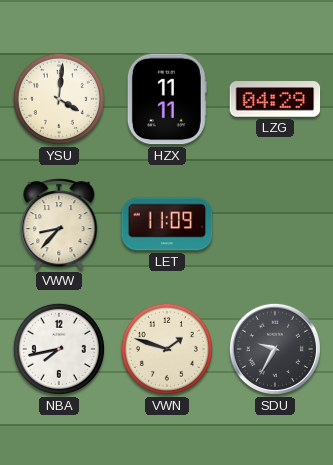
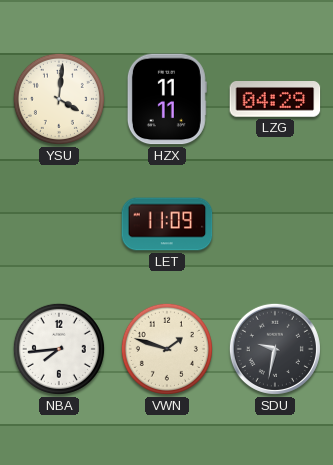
VWW: 8:37 -> none (59, 224)
NBA: 7:43 -> 7:44 (59, 349)
SDU: 9:35 -> 9:32 (275, 349)
